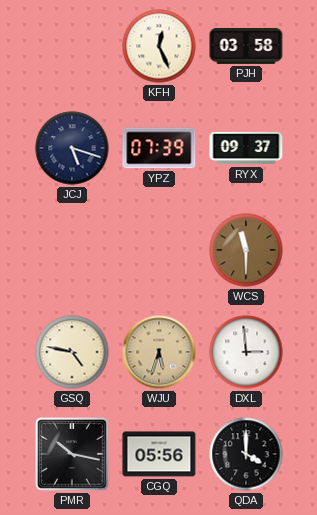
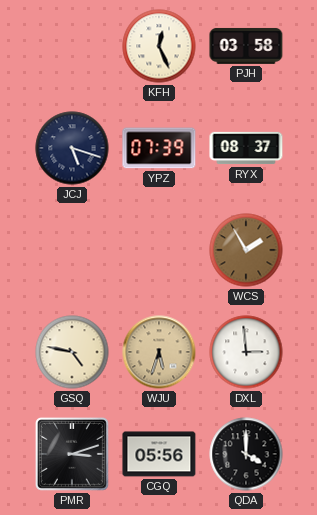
RYX: 09:37 -> 08:37 (246, 148)
WCS: 11:30 -> 1:55 (246, 250)
PMR: 10:17 -> 3:12 (72, 454)
